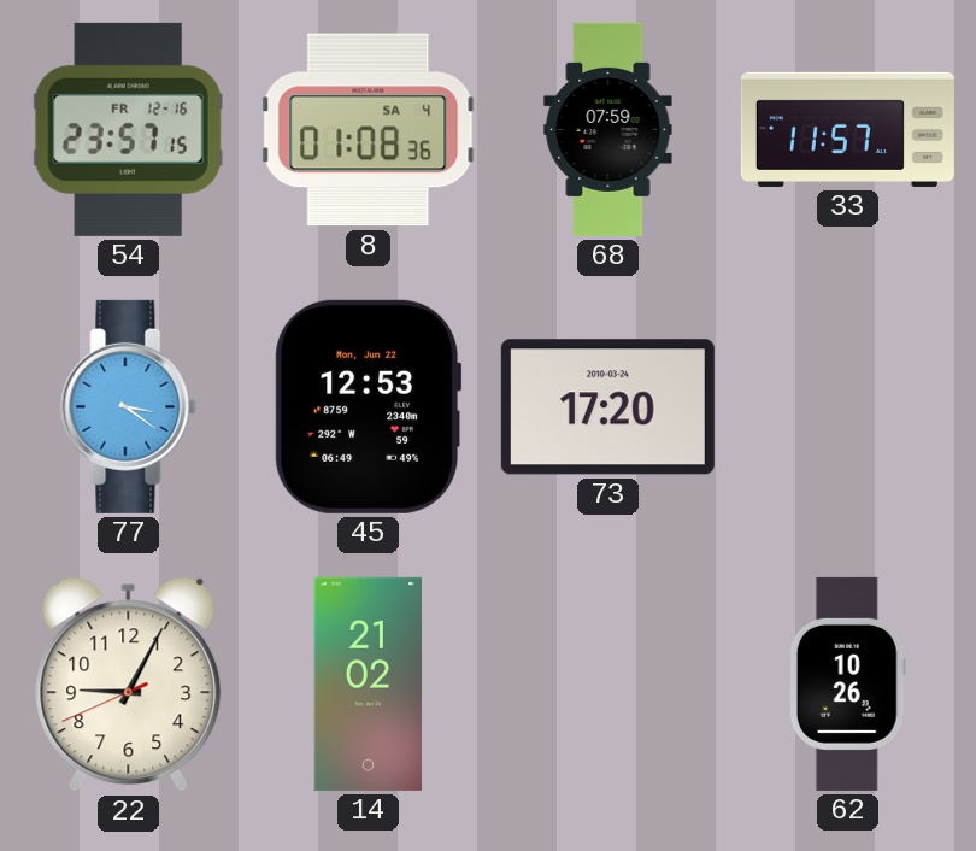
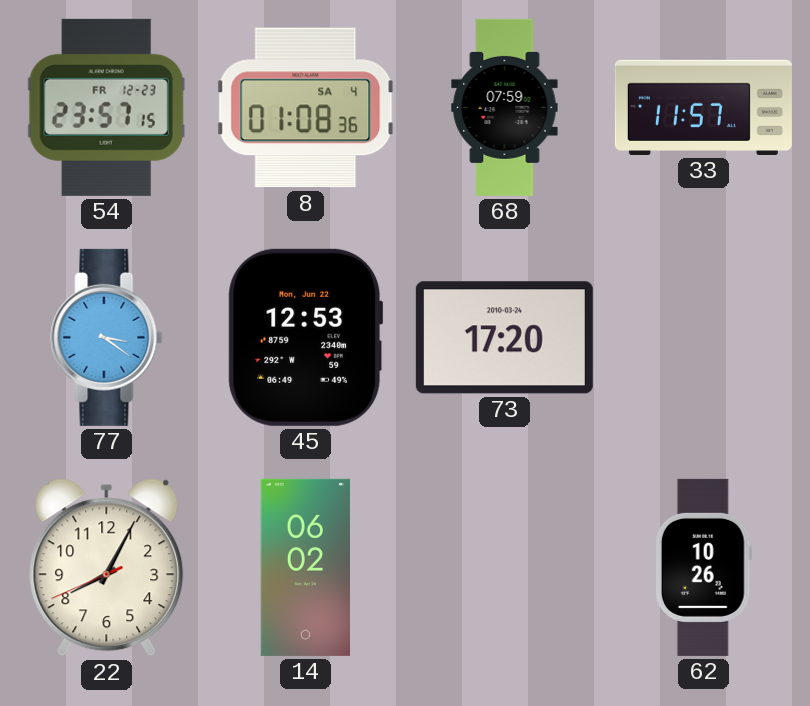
54 date: FR 12-16 -> FR 12-23 (106, 107)
22: 9:04 -> 8:04 (107, 568)
14: 21:02 -> 06:02 (305, 567)
